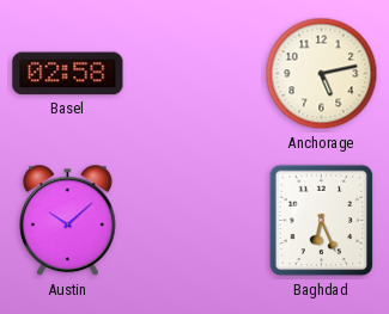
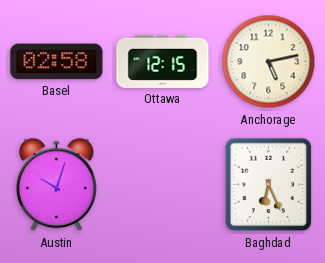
Ottawa: none -> 12:15 (163, 61)
Austin: 10:08 -> 10:03 (56, 185)
